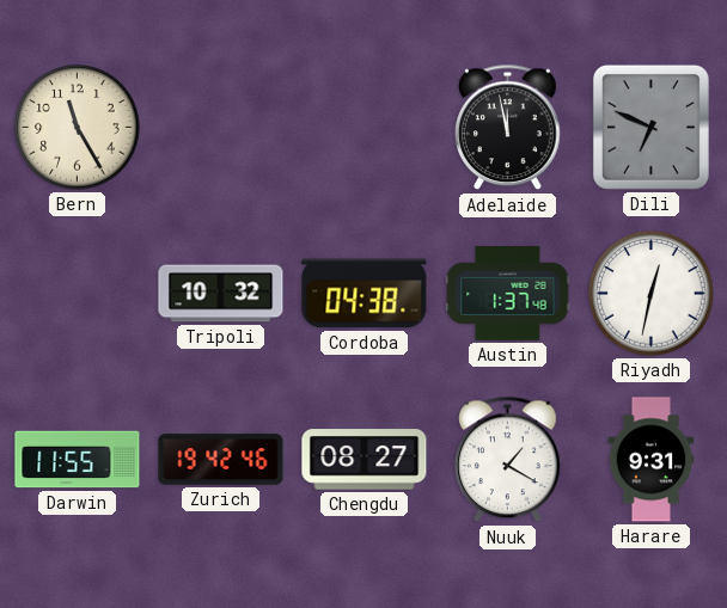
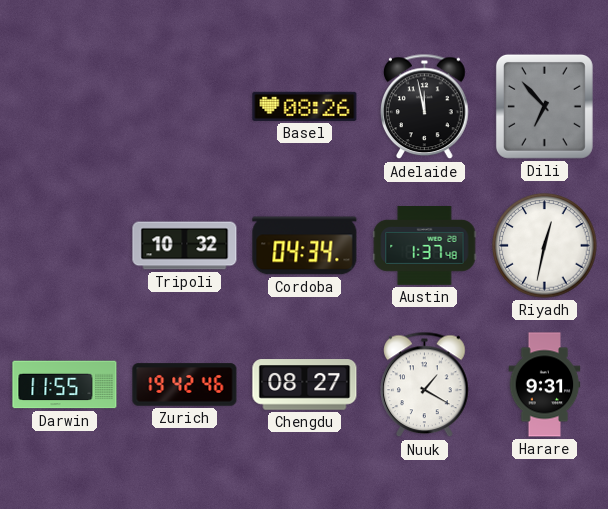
Bern: 11:25 -> none (78, 128)
Basel: none -> 08:26 (305, 106)
Dili: 6:49 -> 6:53 (544, 106)
Cordoba: 04:38 -> 04:34 (305, 246)
